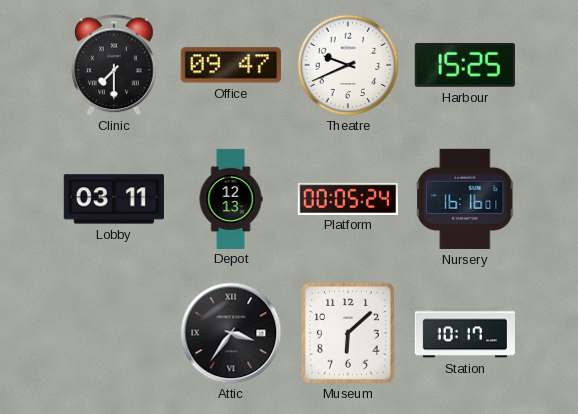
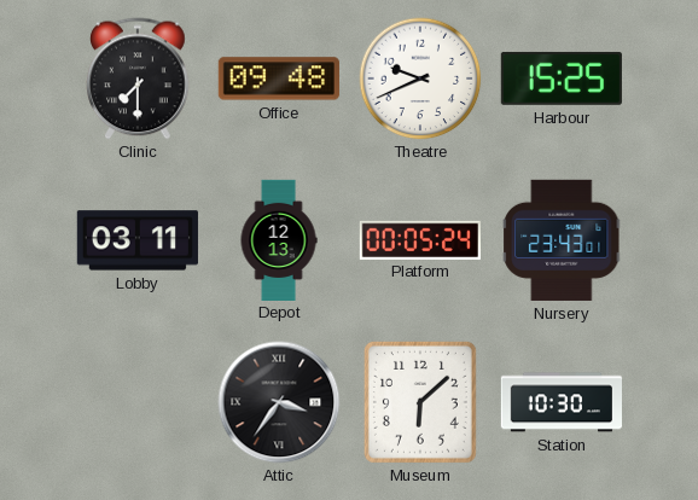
Office: 09:47 -> 09:48 (279, 79)
Nursery: 16:16 -> 23:43 (563, 240)
Station: 10:17 -> 10:30 (560, 402)
